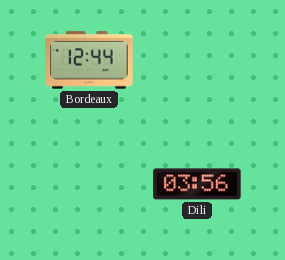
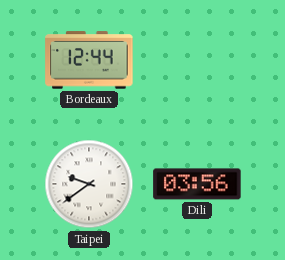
Taipei: none -> 9:39 (89, 184)
